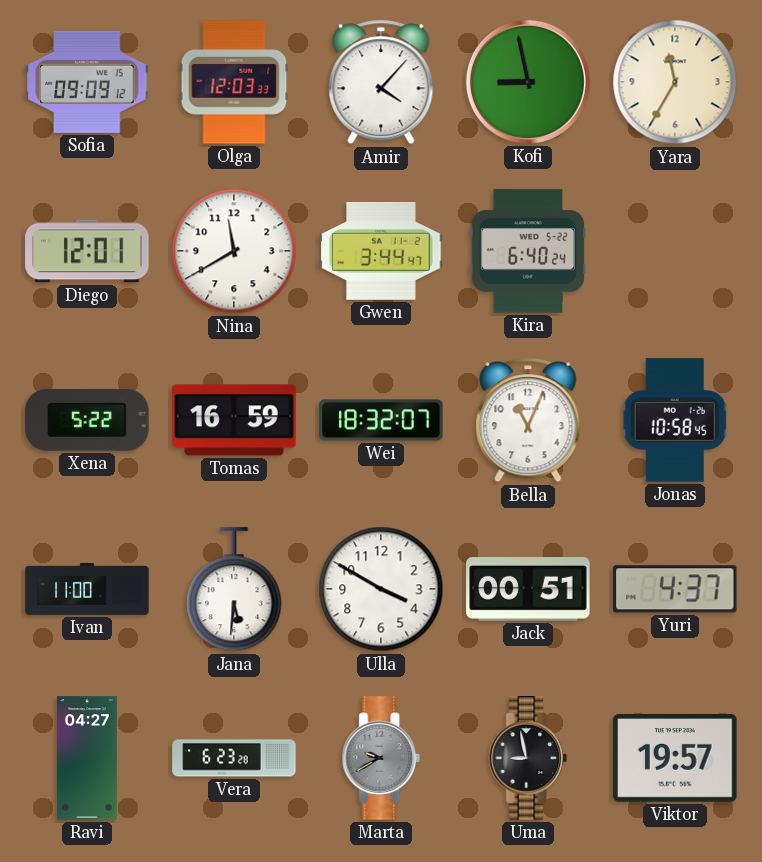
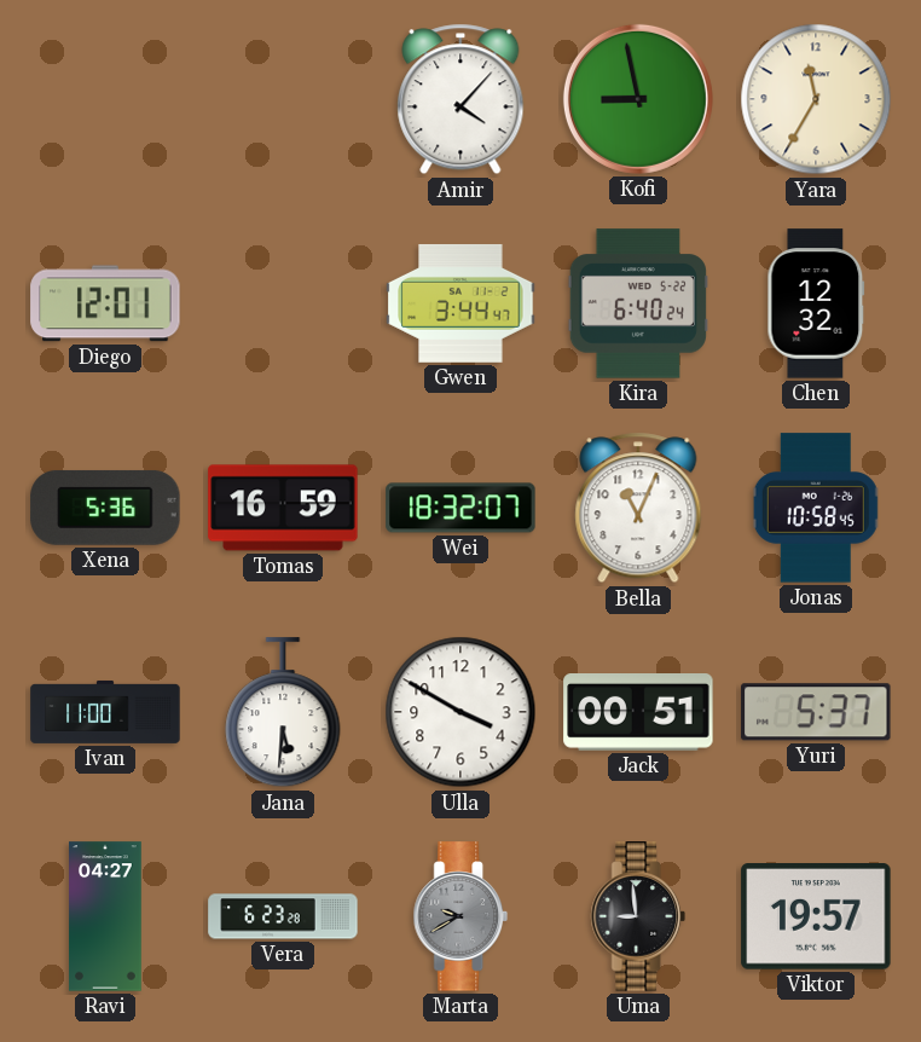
Sofia: 09:09 -> none (87, 82)
Olga: 12:03 -> none (234, 82)
Nina: 11:40 -> none (234, 251)
Chen: none -> 12:32 (816, 303)
Xena: 5:22 -> 5:36 (105, 508)
Yuri: 4:37 -> 5:37 (816, 712)
Uma: 8:58 -> 8:59 (638, 916)
